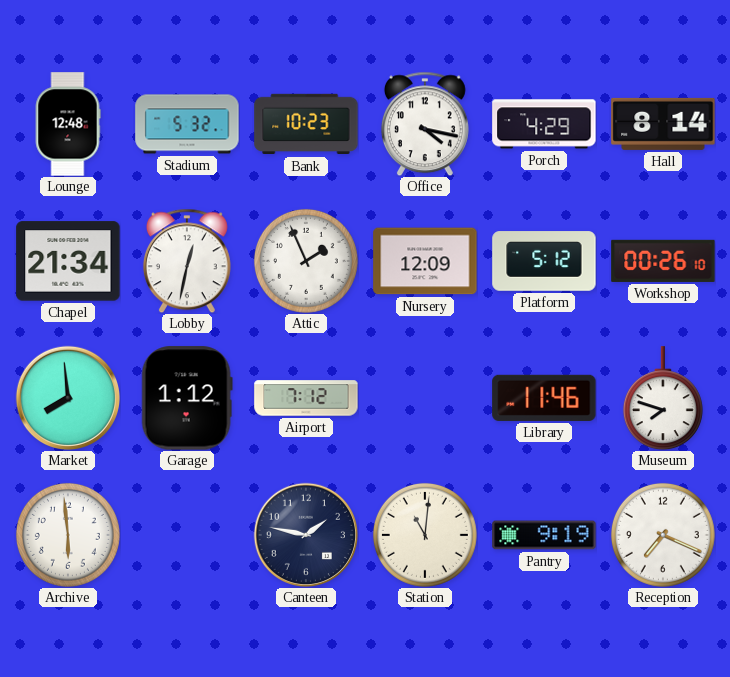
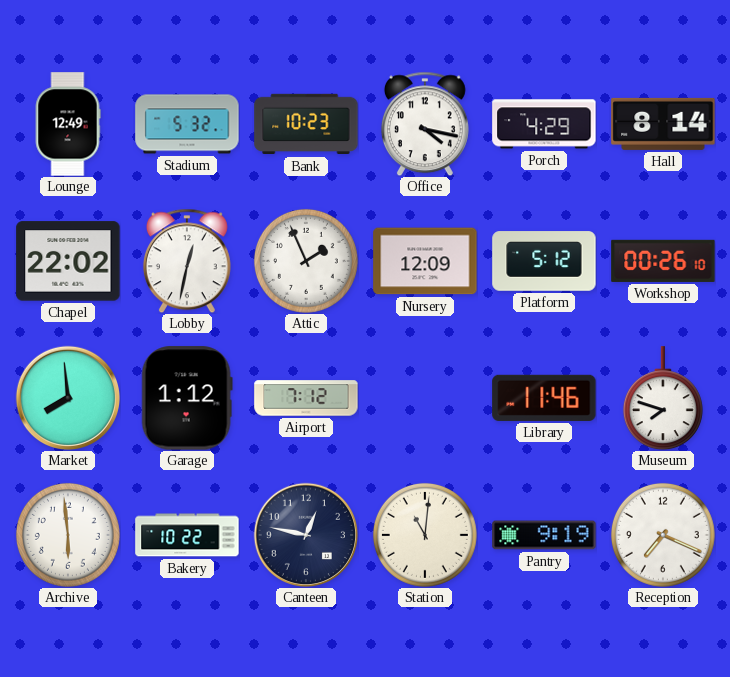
Lounge: 12:48 -> 12:49 (68, 124)
Chapel: 21:34 -> 22:02 (68, 261)
Bakery: none -> 10:22 (187, 535)
Canteen: 1:47 -> 12:47 (305, 534)
